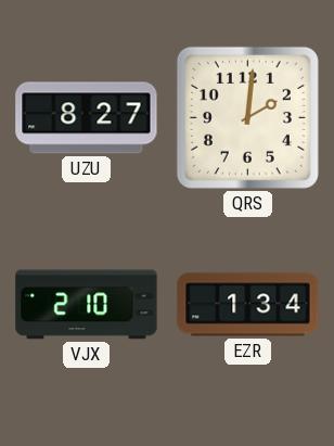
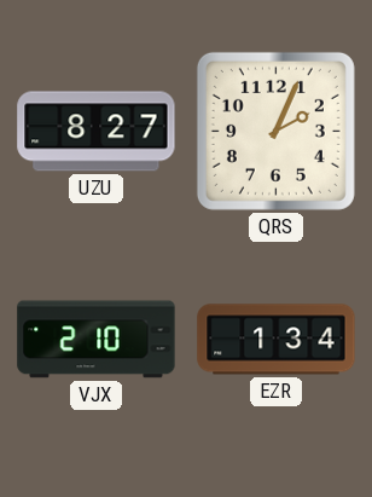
QRS: 2:01 -> 2:04 (275, 131)
